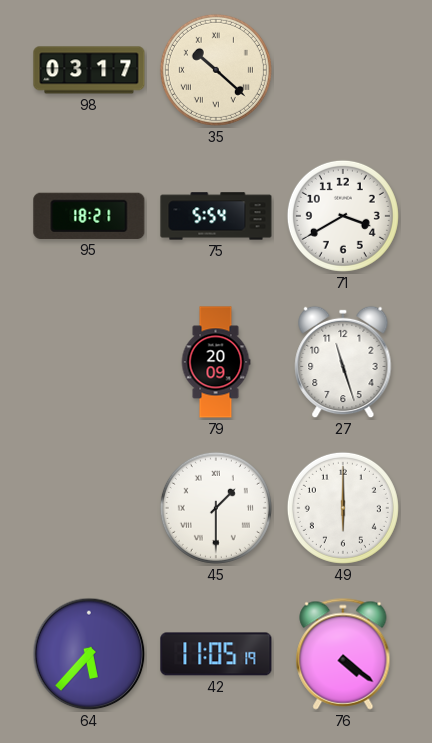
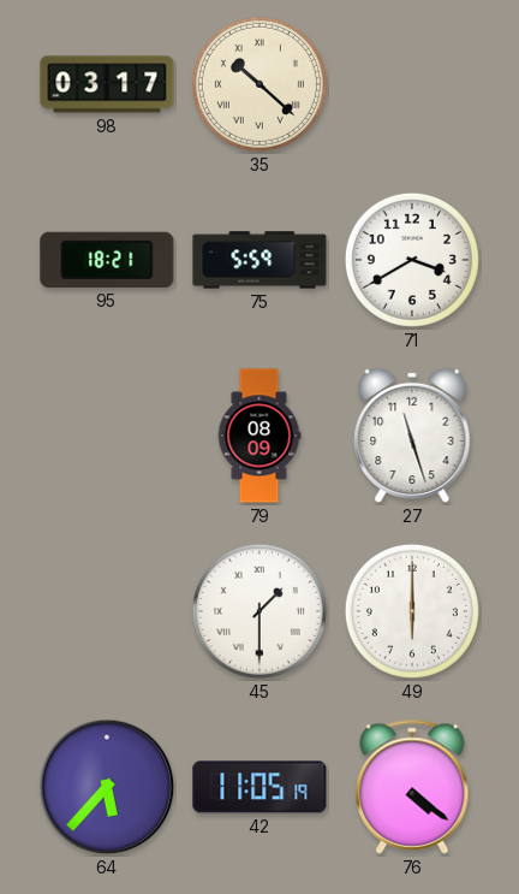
75: 5:54 -> 5:59 (259, 260)
79: 20:09 -> 08:09 (259, 436)
